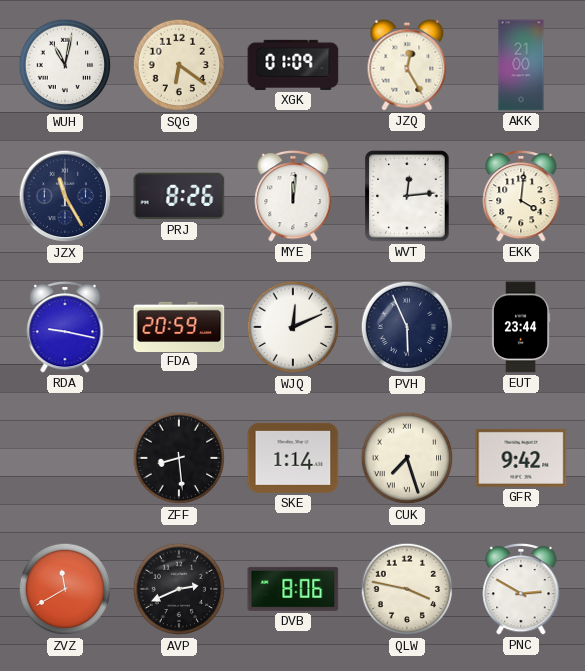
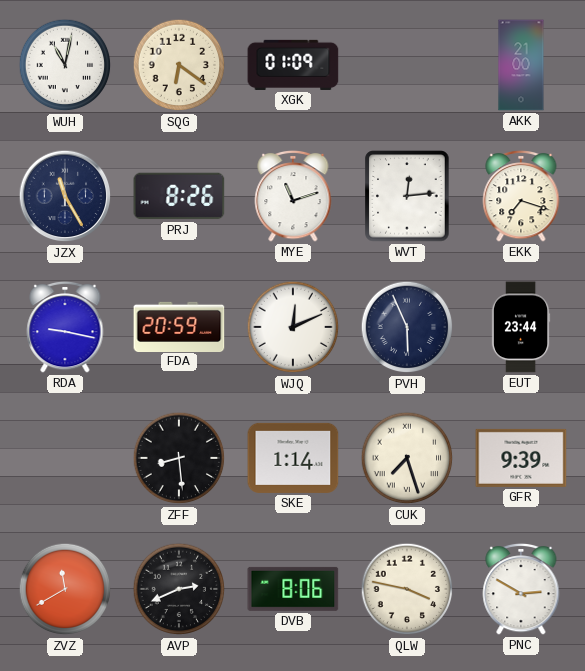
JZQ: 12:25 -> none (407, 65)
MYE: 12:01 -> 11:12 (293, 196)
EKK: 4:01 -> 7:18 (521, 196)
GFR: 9:42 -> 9:39 (521, 458)
